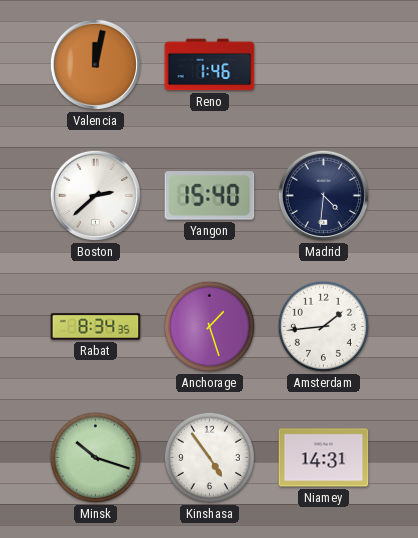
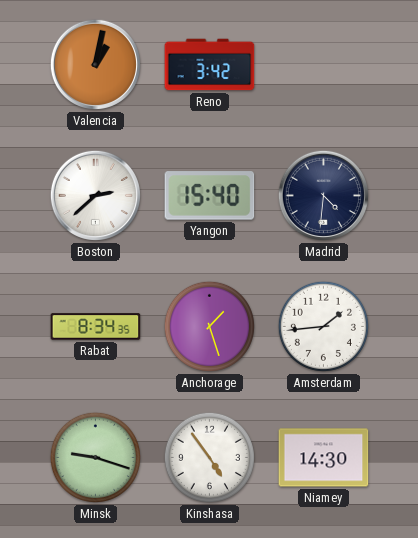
Valencia: 12:02 -> 1:02 (95, 64)
Reno: 1:46 -> 3:42 (210, 65)
Minsk: 10:18 -> 9:18 (95, 457)
Niamey: 14:31 -> 14:30 (324, 458)
